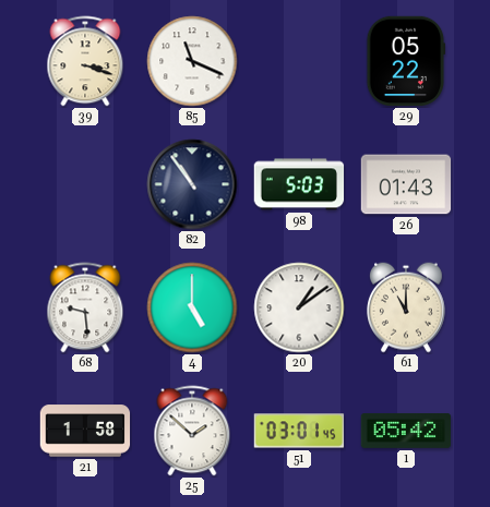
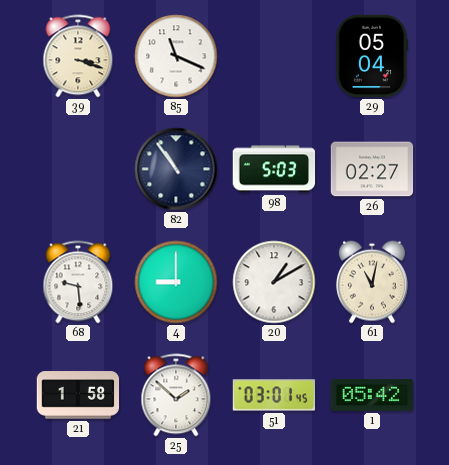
29: 05:22 -> 05:04 (372, 56)
26: 01:43 -> 02:27 (372, 169)
4: 5:00 -> 9:00 (176, 282)
20: 1:09 -> 1:10 (274, 282)
61: 11:00 -> 11:02 (373, 282)
